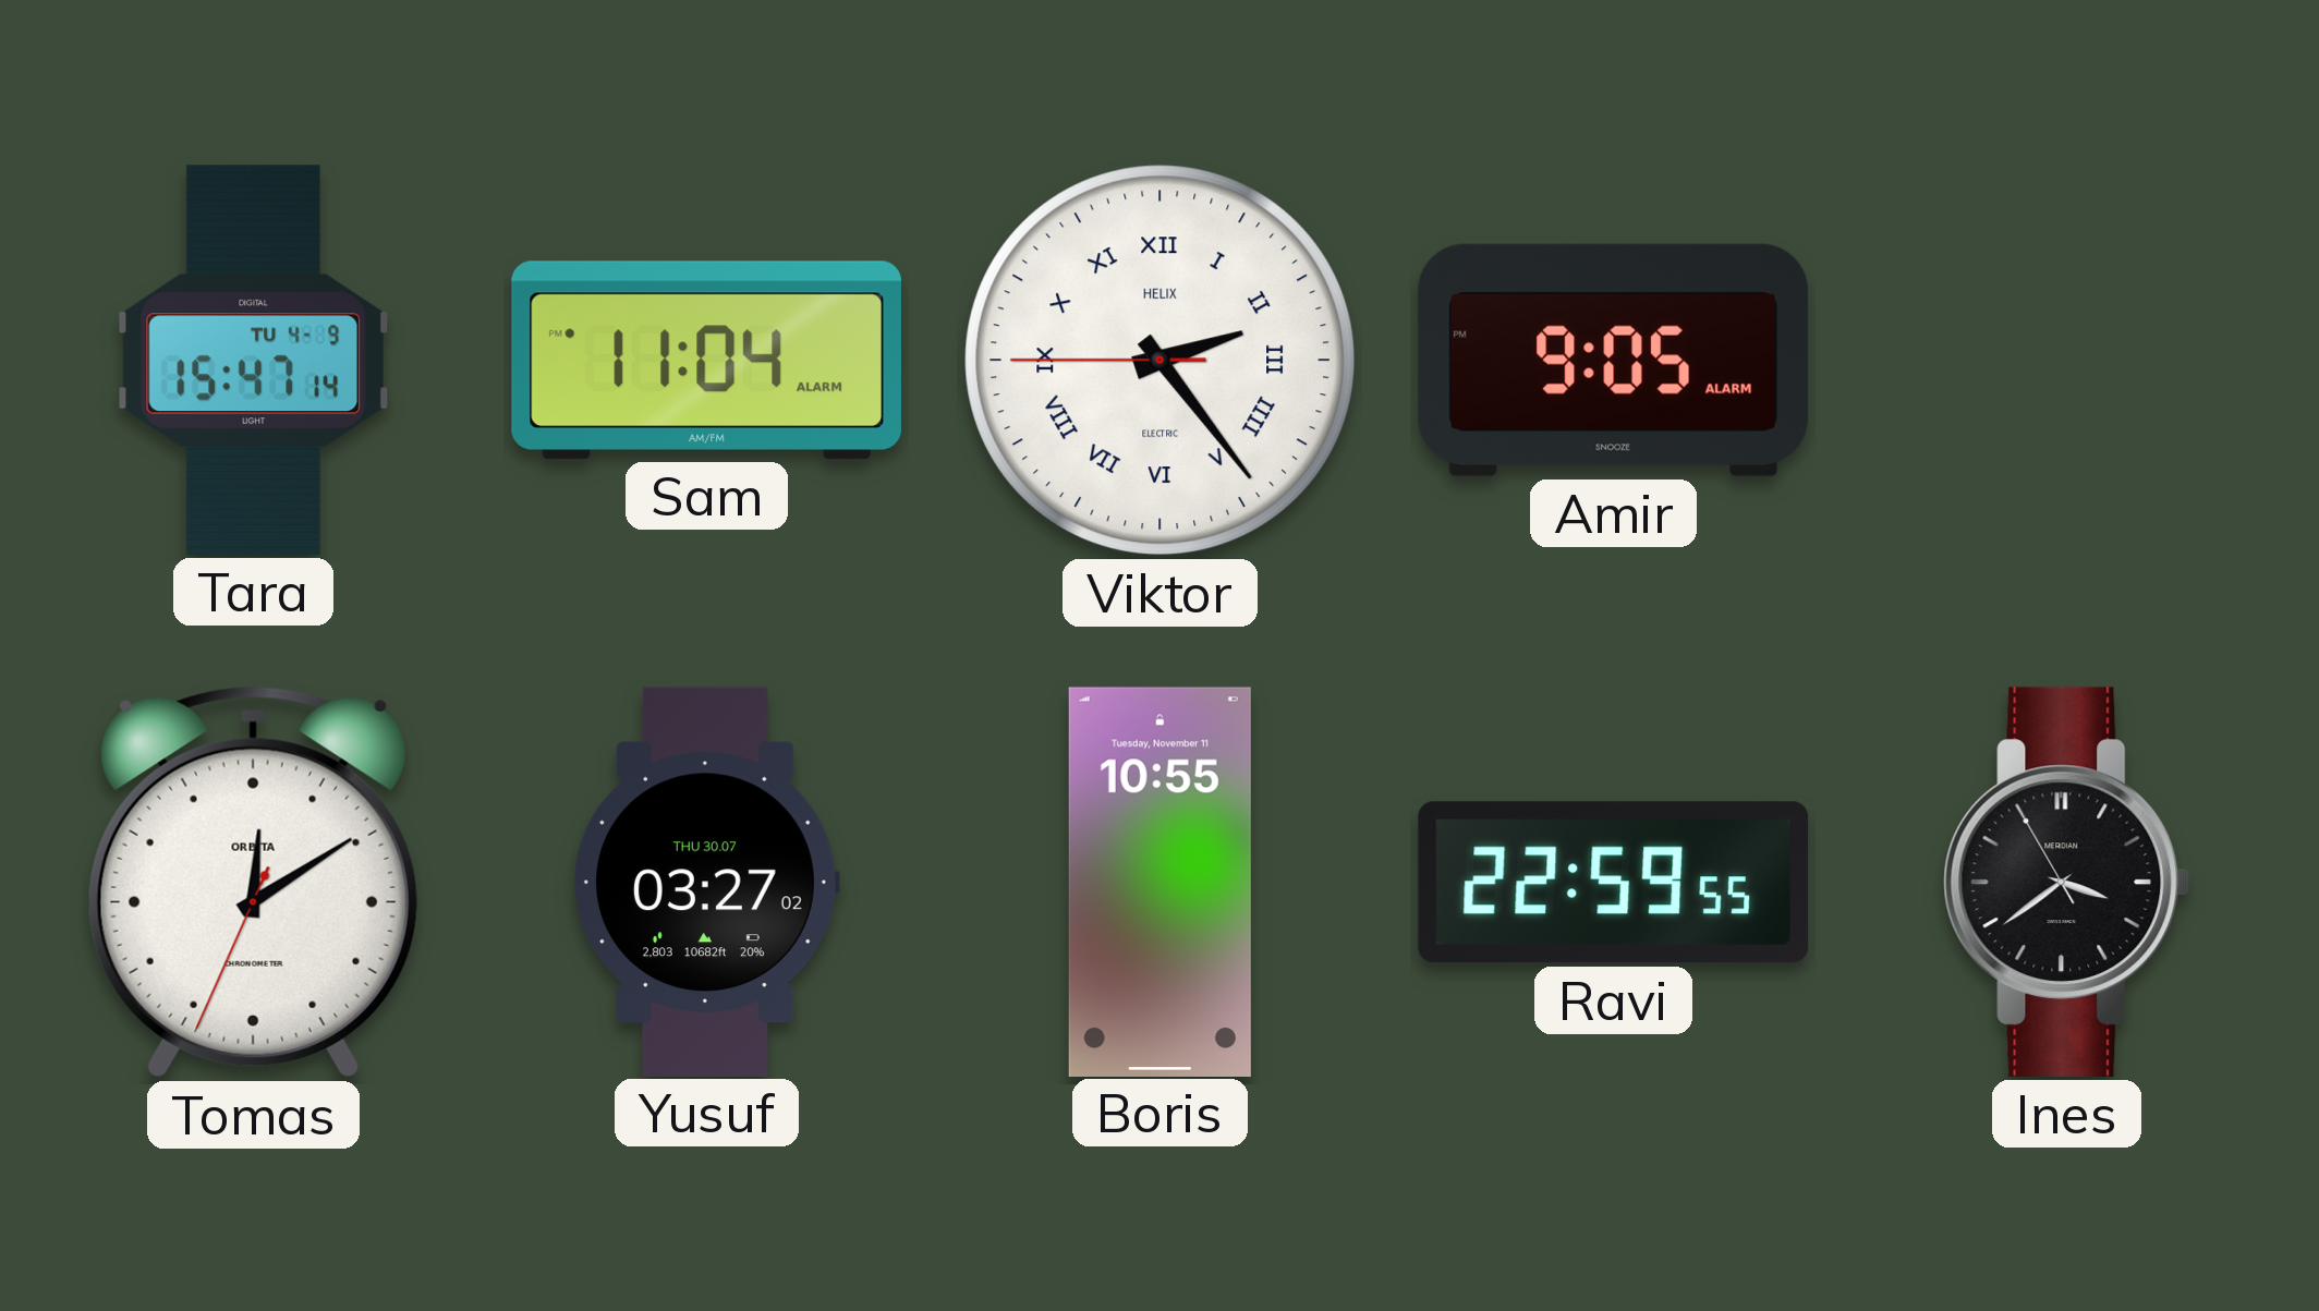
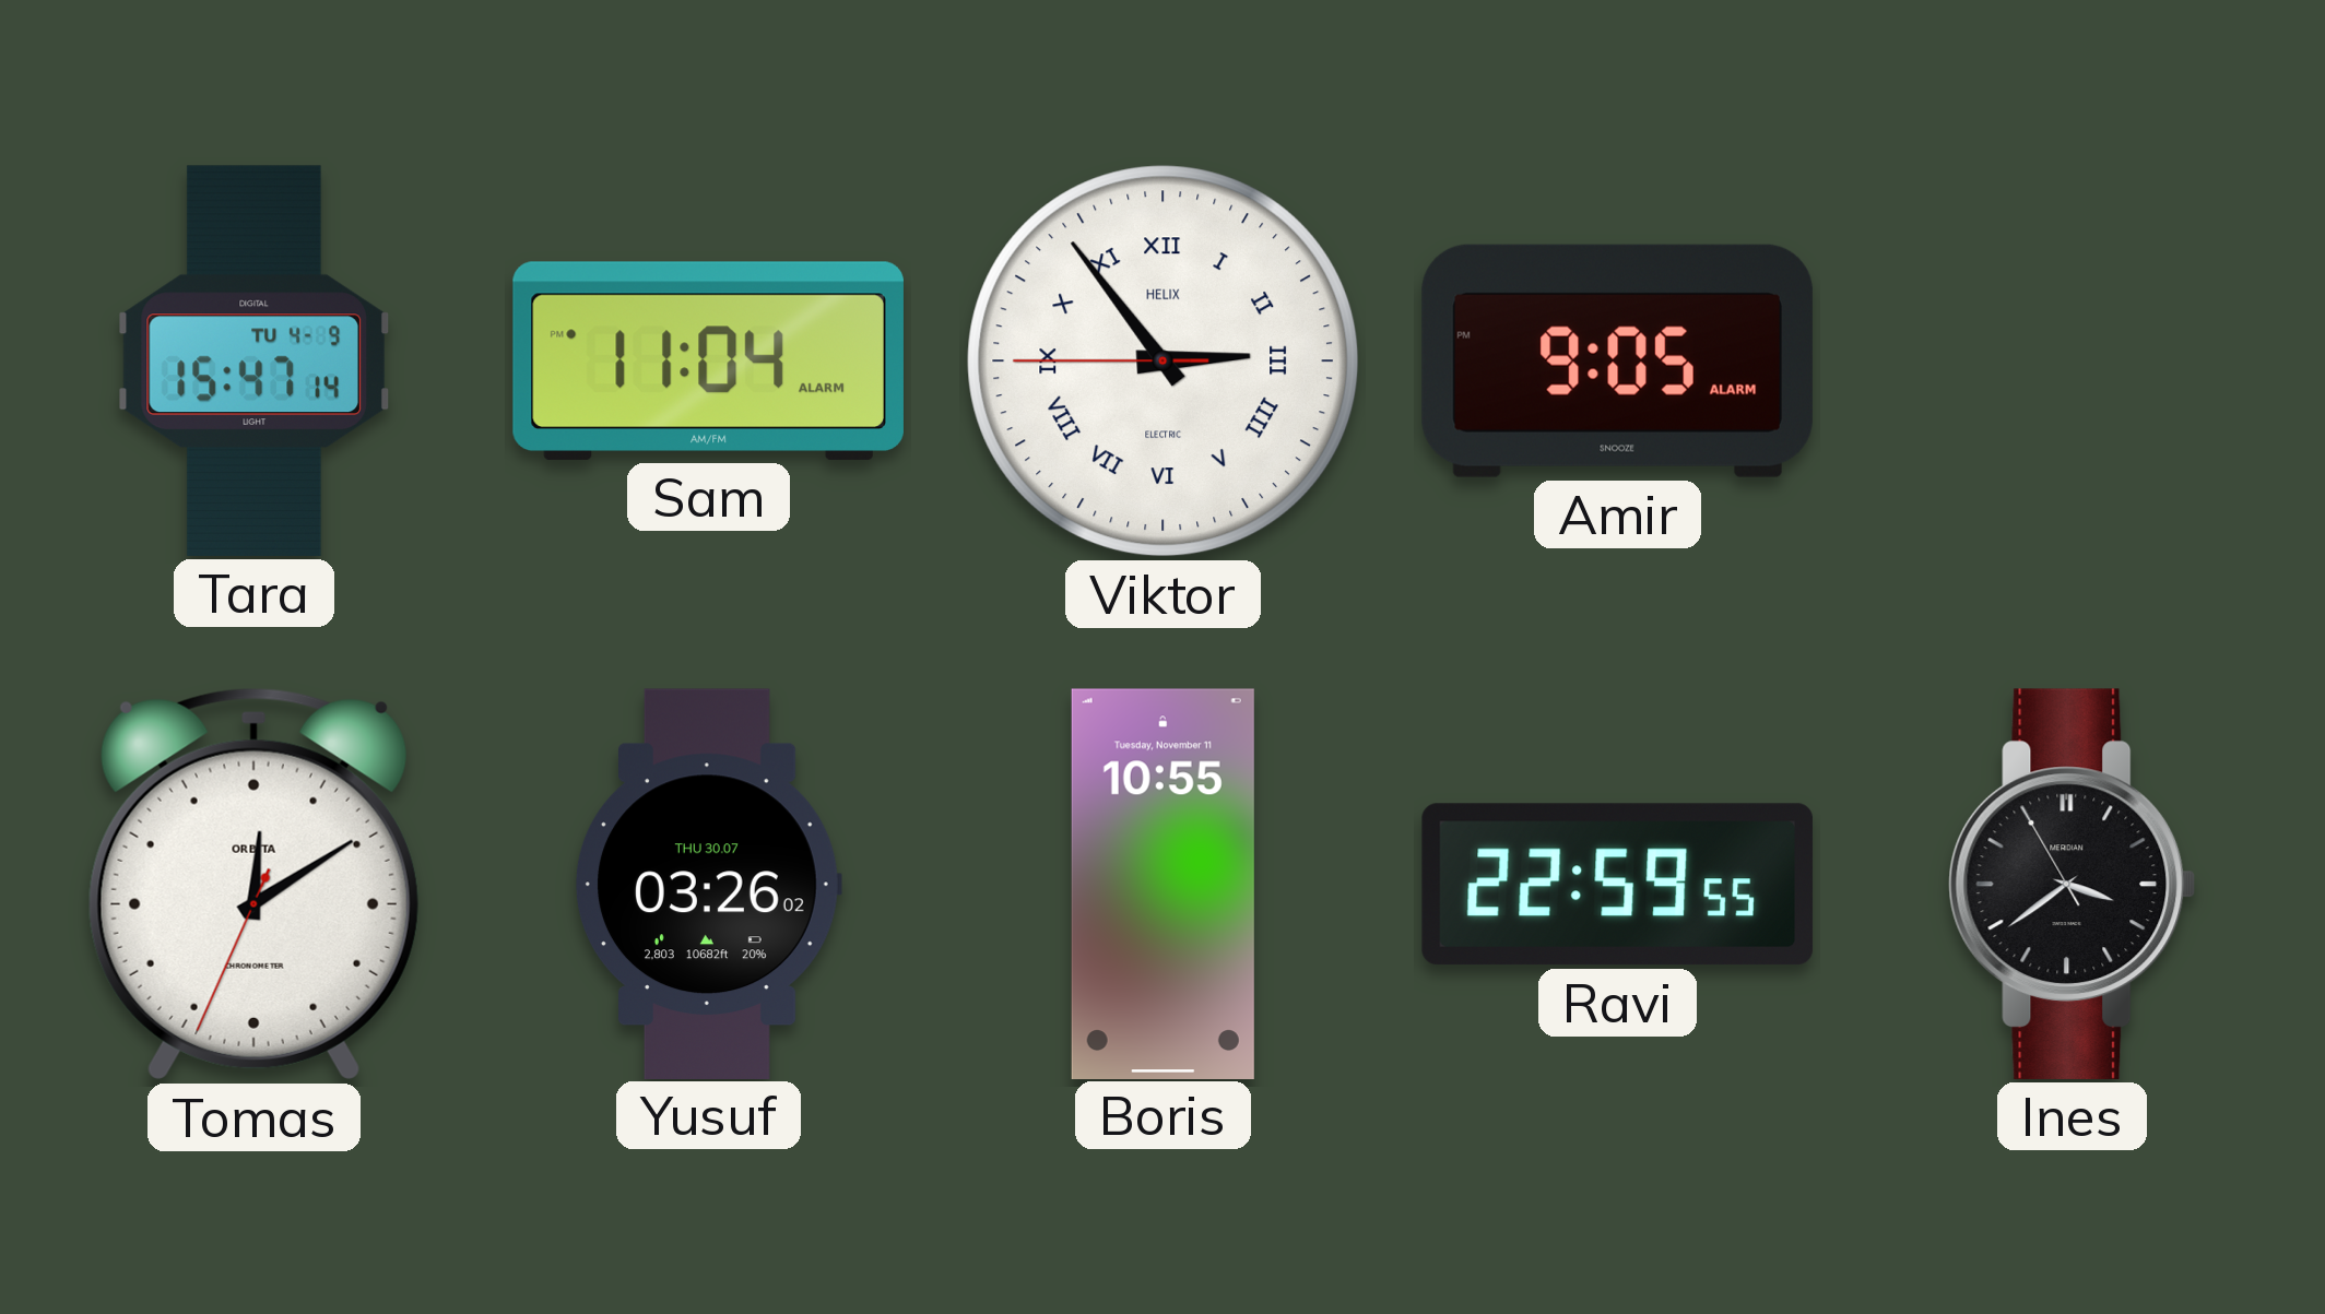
Viktor: 2:23 -> 2:53 (1164, 362)
Yusuf: 03:27 -> 03:26 (708, 884)
